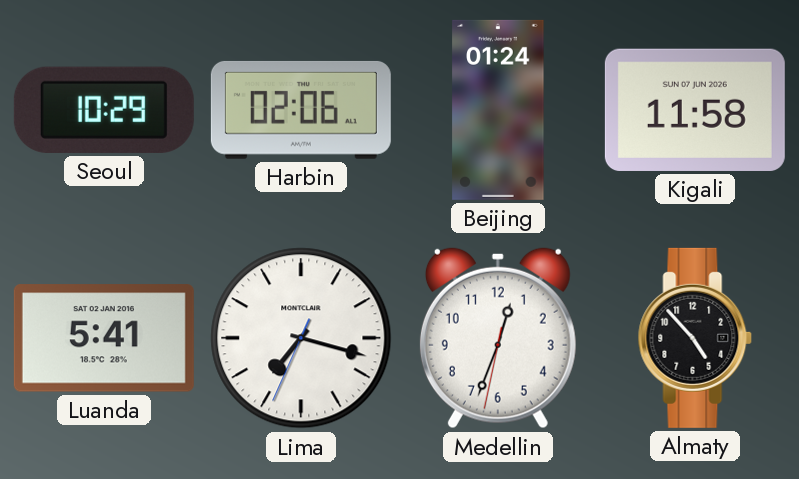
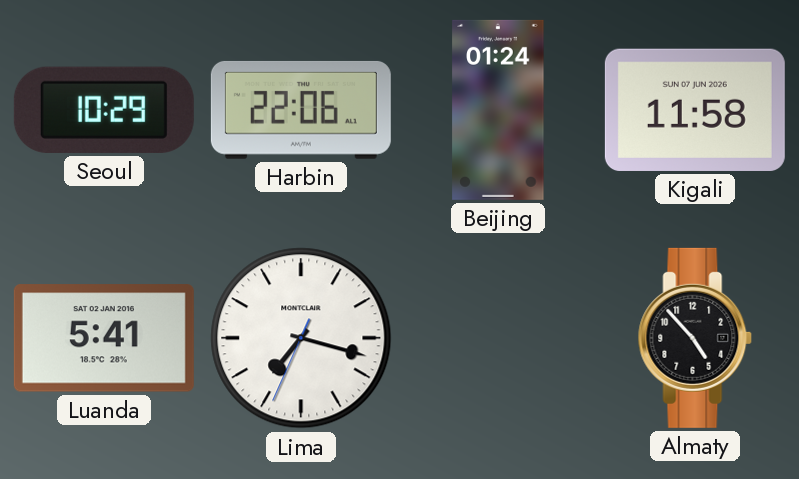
Harbin: 02:06 -> 22:06 (301, 110)
Medellin: 12:33 -> none (498, 338)
